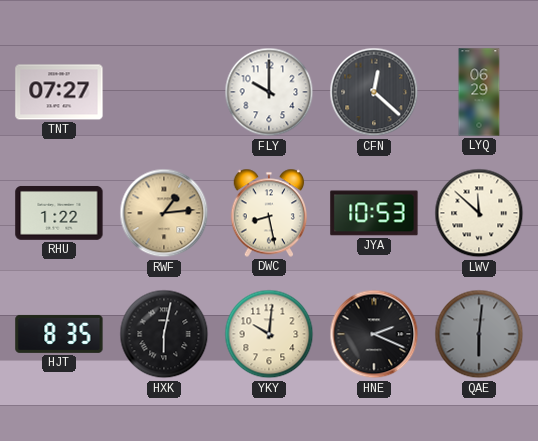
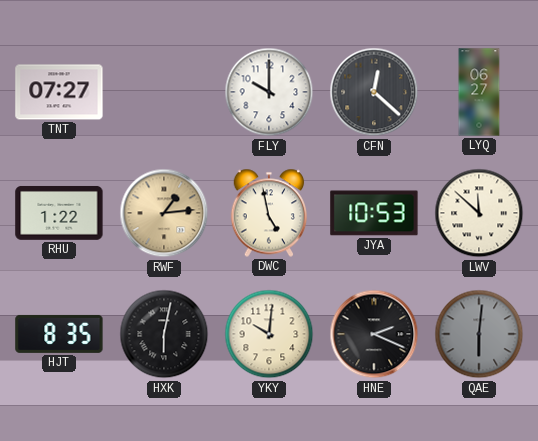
LYQ: 06:29 -> 06:27 (479, 92)
DWC: 8:28 -> 4:58 (269, 213)
